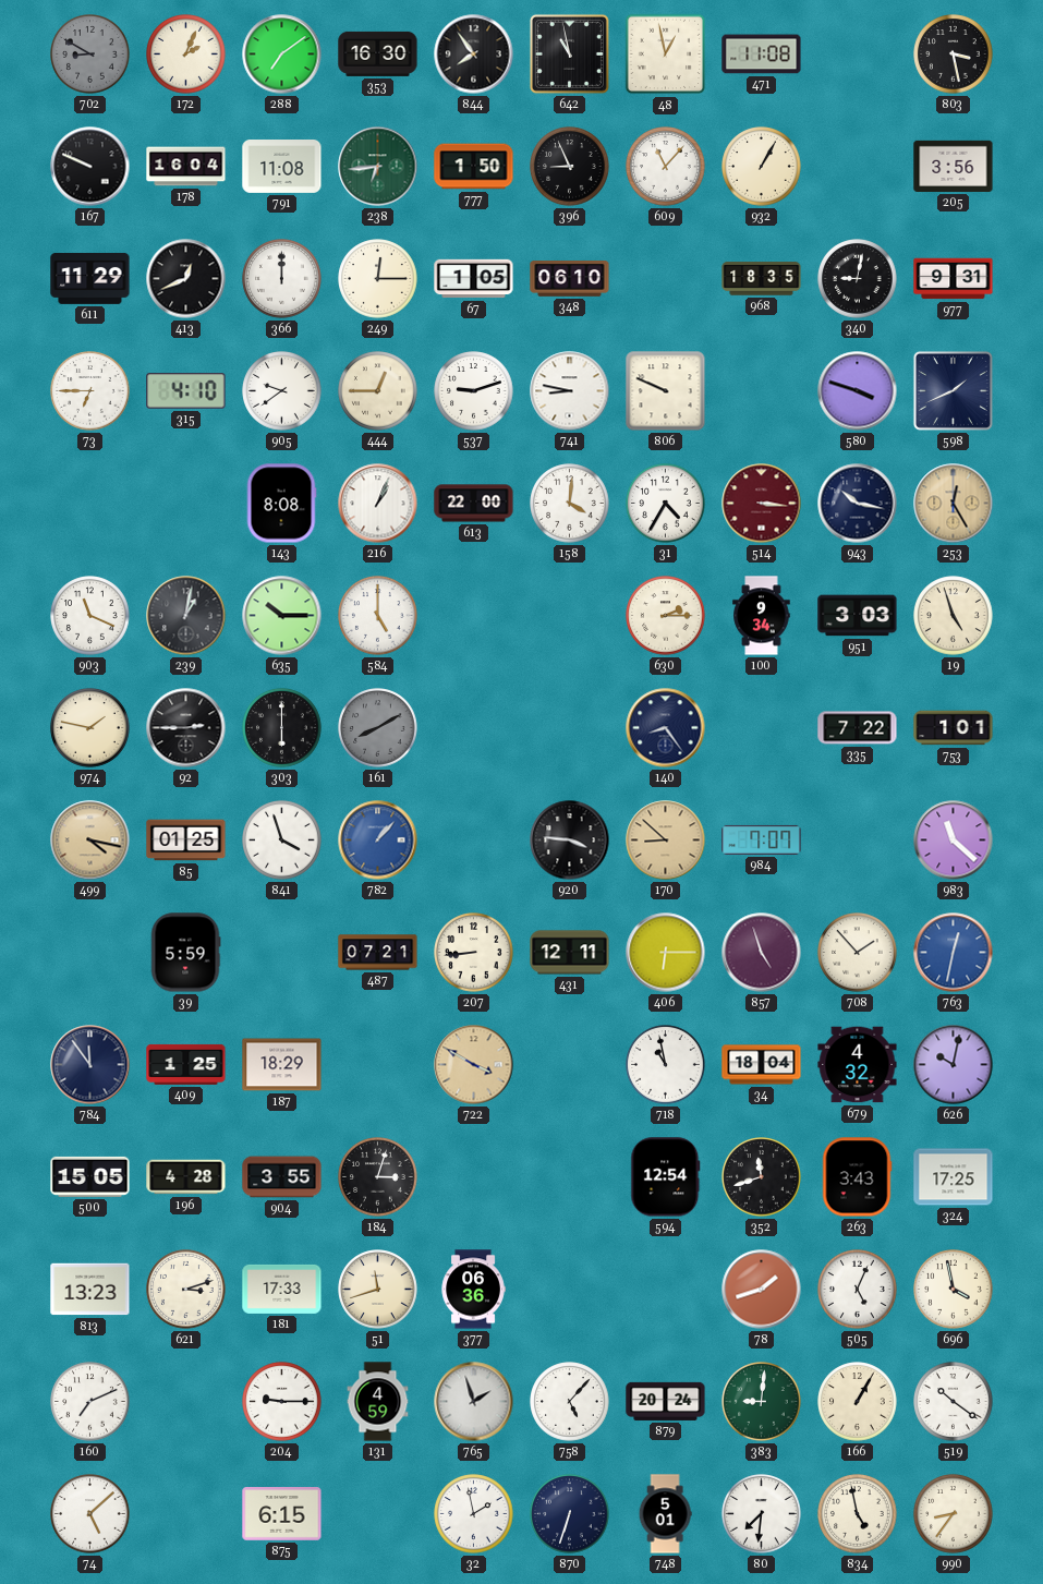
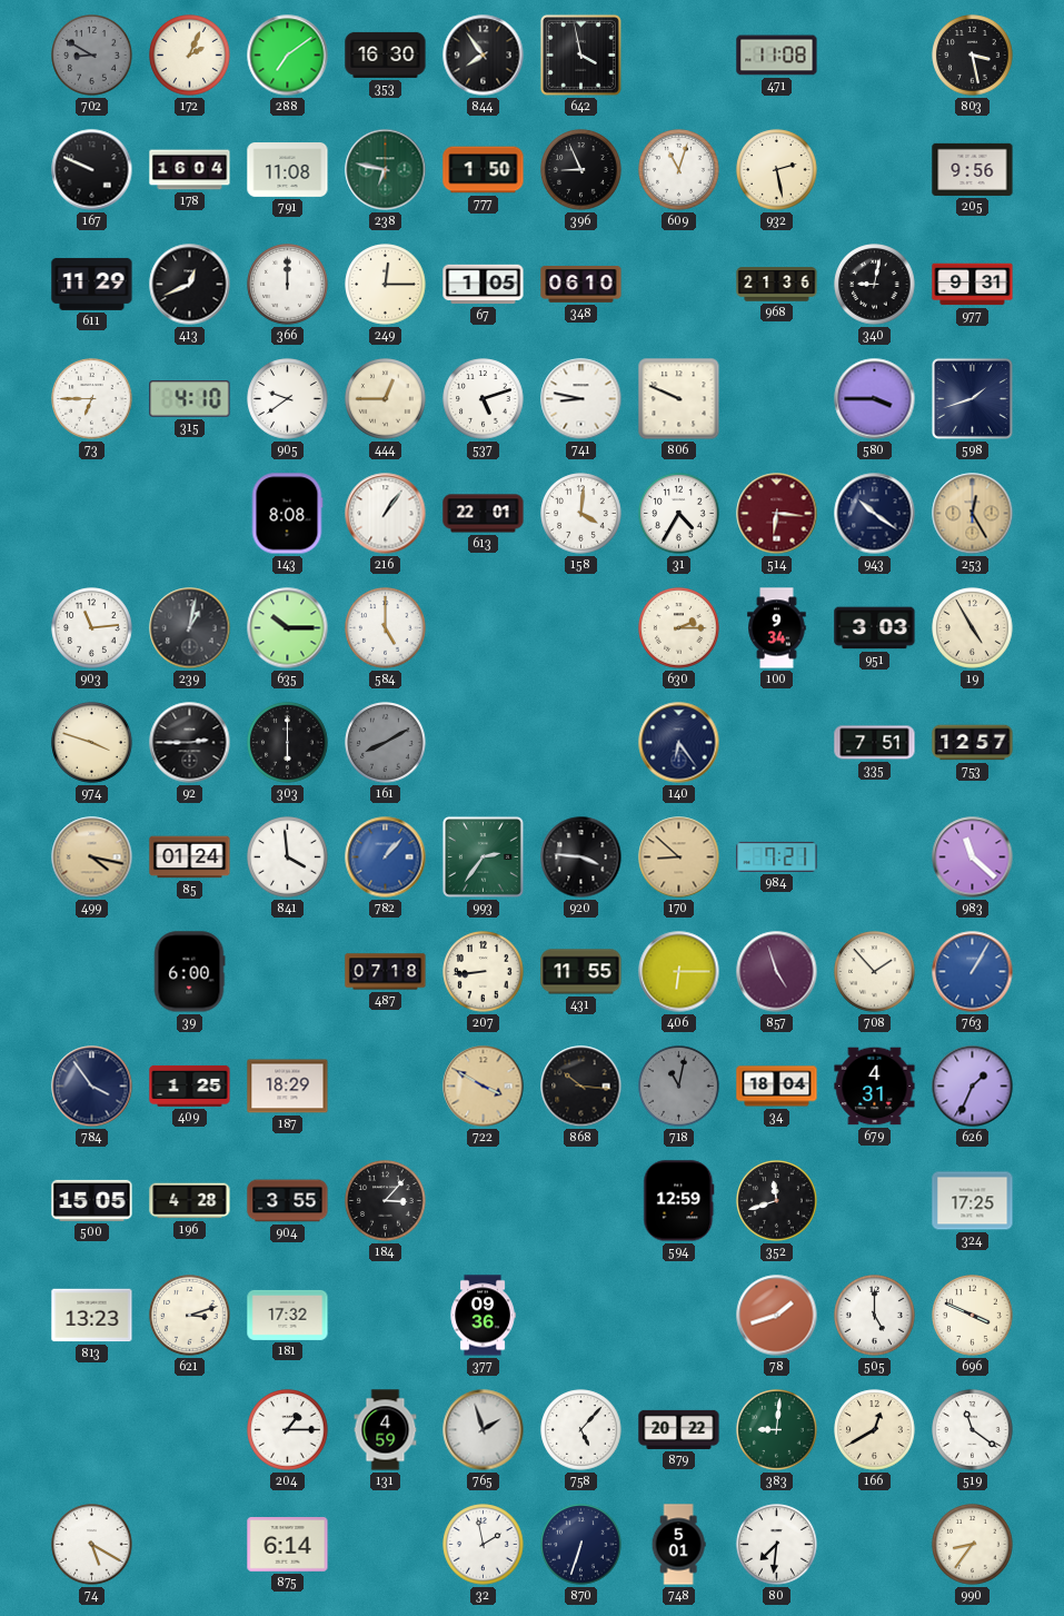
642: 10:58 -> 3:58 (580, 54)
48: 12:58 -> none (666, 55)
238: 6:44 -> 6:47 (386, 170)
609: 11:07 -> 11:03 (679, 170)
932: 1:05 -> 2:28 (777, 170)
205: 3:56 -> 9:56 (973, 169)
968: 18:35 -> 21:36 (777, 285)
537: 9:12 -> 5:12 (484, 399)
580: 3:48 -> 3:45 (875, 399)
598: 1:41 -> 1:42 (972, 398)
216: 1:04 -> 1:06 (386, 514)
613: 22:00 -> 22:01 (484, 514)
514: 3:16 -> 6:16 (777, 514)
943: 10:17 -> 10:21 (875, 514)
903: 11:19 -> 11:14 (92, 628)
19: 4:57 -> 4:55 (973, 628)
974: 1:47 -> 3:48 (92, 743)
140: 8:24 -> 6:24 (679, 743)
335: 7:22 -> 7:51 (875, 743)
753: 1:01 -> 12:57 (973, 743)
85: 01:25 -> 01:24 (190, 857)
841: 3:57 -> 3:59 (288, 857)
993: none -> 2:36 (483, 856)
984: 7:07 -> 7:21 (777, 856)
39: 5:59 -> 6:00 (189, 972)
487: 07:21 -> 07:18 (386, 972)
431: 12:11 -> 11:55 (581, 972)
763: 12:32 -> 1:05 (973, 972)
784: 11:54 -> 3:54 (92, 1087)
868: none -> 10:16 (581, 1087)
718: 10:58 -> 11:02 (679, 1087)
718 dial: white -> grey (679, 1087)
679: 4:32 -> 4:31 (875, 1087)
626: 10:02 -> 1:34 (973, 1087)
184: 3:03 -> 3:07 (386, 1201)
594: 12:54 -> 12:59 (679, 1201)
263: 3:43 -> none (857, 1177)
181: 17:33 -> 17:32 (288, 1315)
51: 11:42 -> none (378, 1290)
377: 06:36 -> 09:36 (483, 1316)
505: 5:04 -> 5:00 (875, 1316)
696: 3:58 -> 3:49 (973, 1316)
160: 7:11 -> none (90, 1402)
204: 9:15 -> 1:15 (288, 1430)
879: 20:24 -> 20:22 (679, 1429)
166: 1:05 -> 12:40 (875, 1430)
519: 10:21 -> 11:21 (973, 1430)
74: 5:08 -> 5:20 (92, 1545)
875: 6:15 -> 6:14 (288, 1545)
834: 4:58 -> none (858, 1514)
